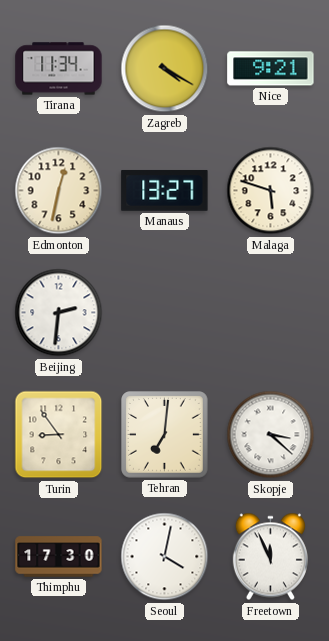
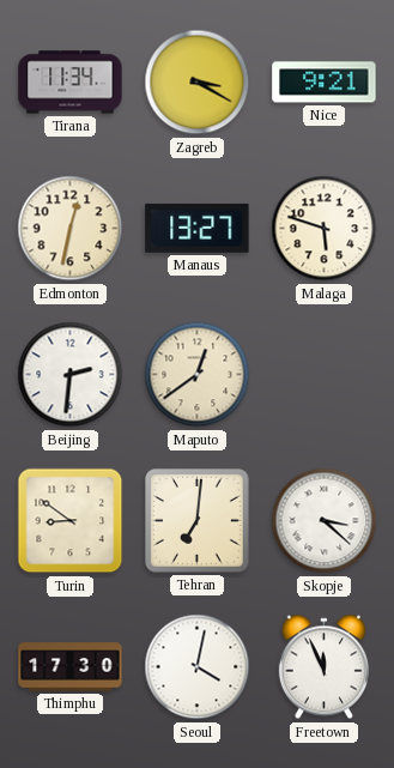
Zagreb: 4:20 -> 3:20 (198, 83)
Maputo: none -> 12:39 (198, 375)
Turin: 8:54 -> 8:51 (71, 521)
